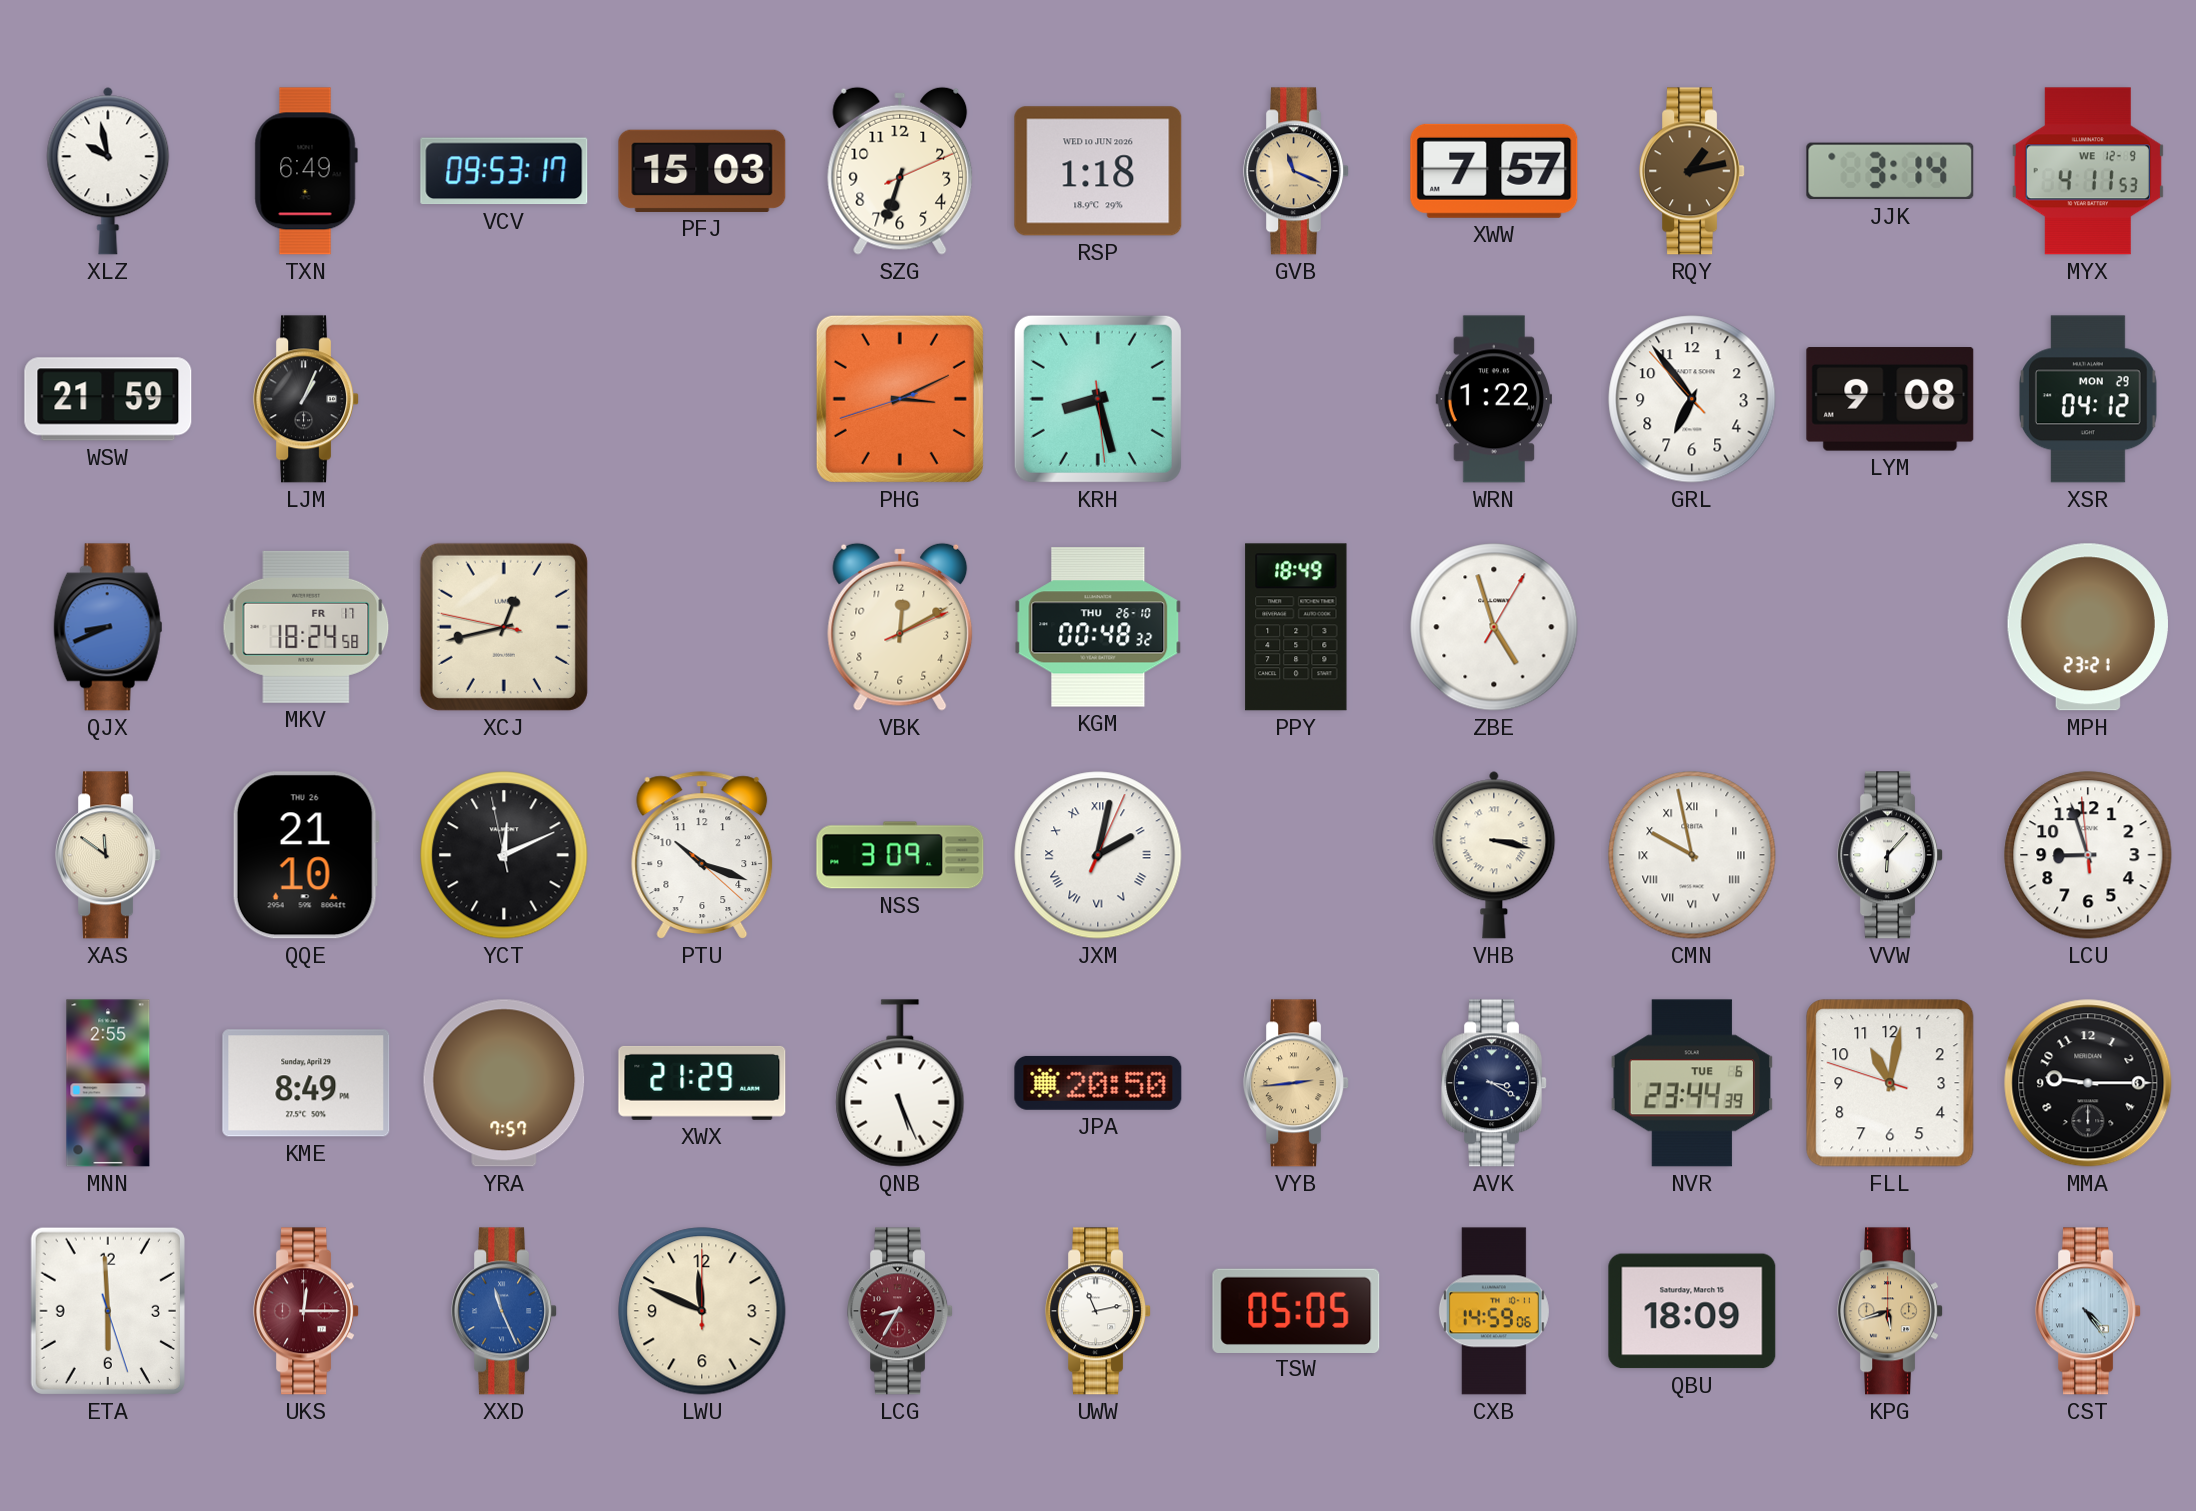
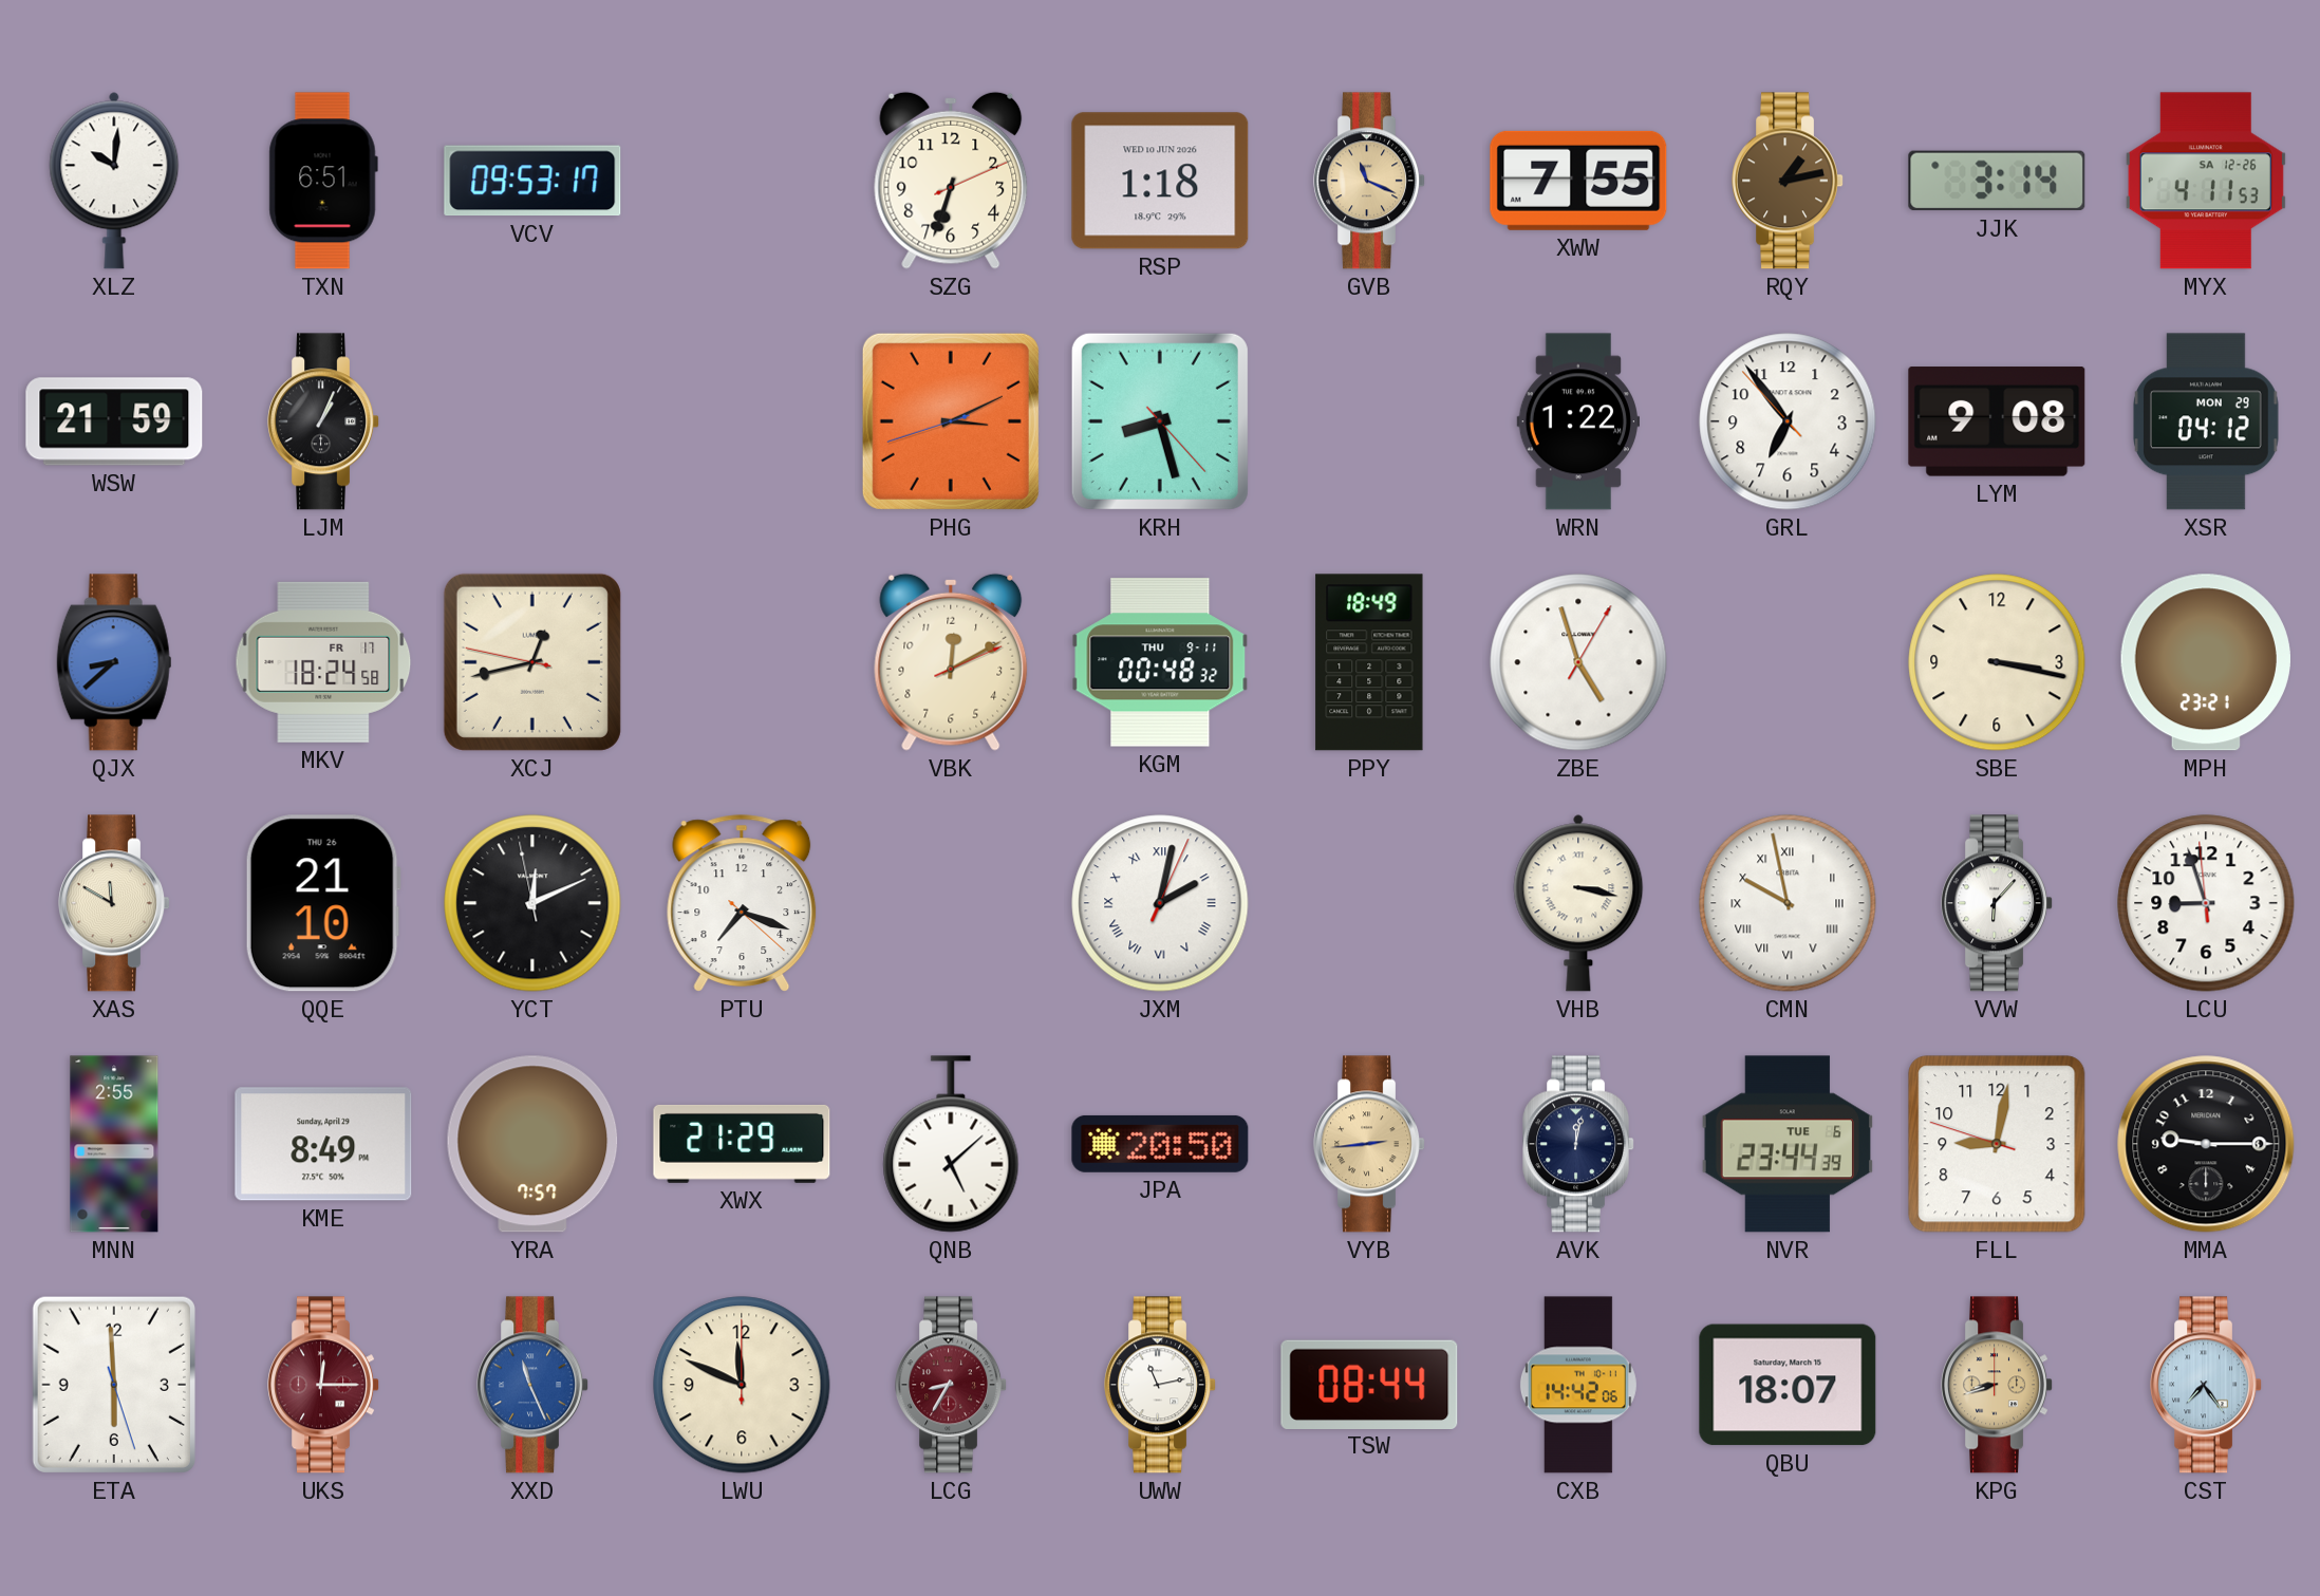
XLZ: 9:58 -> 10:01 (114, 181)
TXN: 6:49 -> 6:51 (323, 181)
PFJ: 15:03 -> none (702, 171)
XWW: 7:57 -> 7:55 (1578, 181)
MYX date: WE 12-9 -> SA 12-26 (2206, 181)
KRH: 8:27:29 -> 8:27:23 (1160, 421)
QJX: 8:41 -> 8:38 (114, 662)
KGM date: THU 26-10 -> THU 9-11 (1160, 662)
SBE: none -> 3:17 (1997, 662)
XAS: 11:51 -> 11:50 (115, 903)
PTU: 10:18 -> 7:18 (742, 903)
NSS: 3:09 -> none (900, 855)
QNB: 5:26 -> 5:08 (951, 1144)
AVK: 3:20 -> 12:02 (1579, 1144)
FLL: 11:01 -> 9:01 (1997, 1144)
TSW: 05:05 -> 08:44 (1369, 1384)
CXB: 14:59 -> 14:42 (1578, 1385)
QBU: 18:09 -> 18:07 (1788, 1385)
KPG: 5:42 -> 8:42 (1998, 1385)
CST: 4:24 -> 7:24 (2207, 1385)
